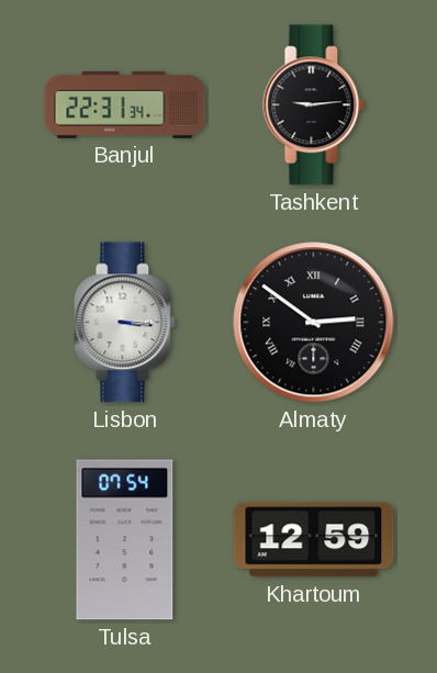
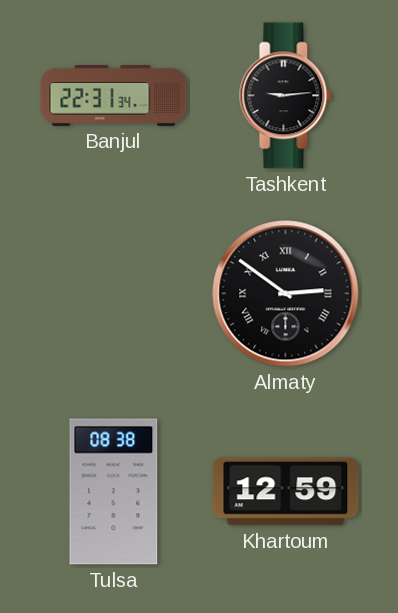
Lisbon: 3:16 -> none (125, 323)
Tulsa: 07:54 -> 08:38 (114, 492)
